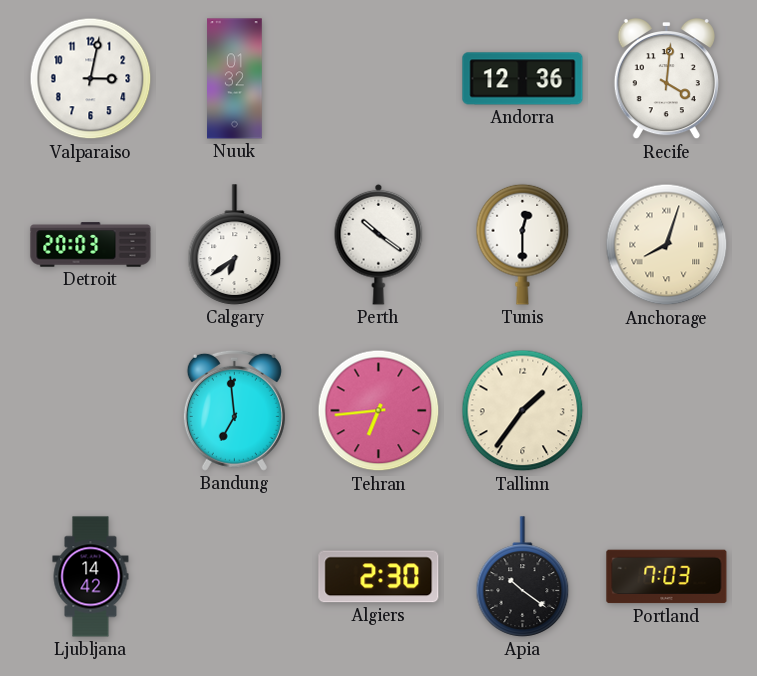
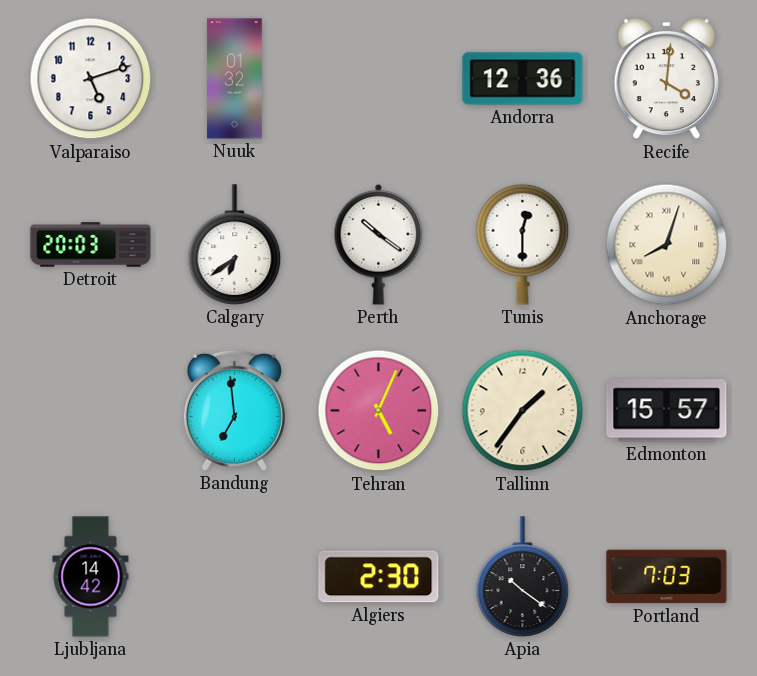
Valparaiso: 3:02 -> 5:12 (91, 79)
Tehran: 6:44 -> 5:04 (379, 411)
Edmonton: none -> 15:57 (667, 411)
